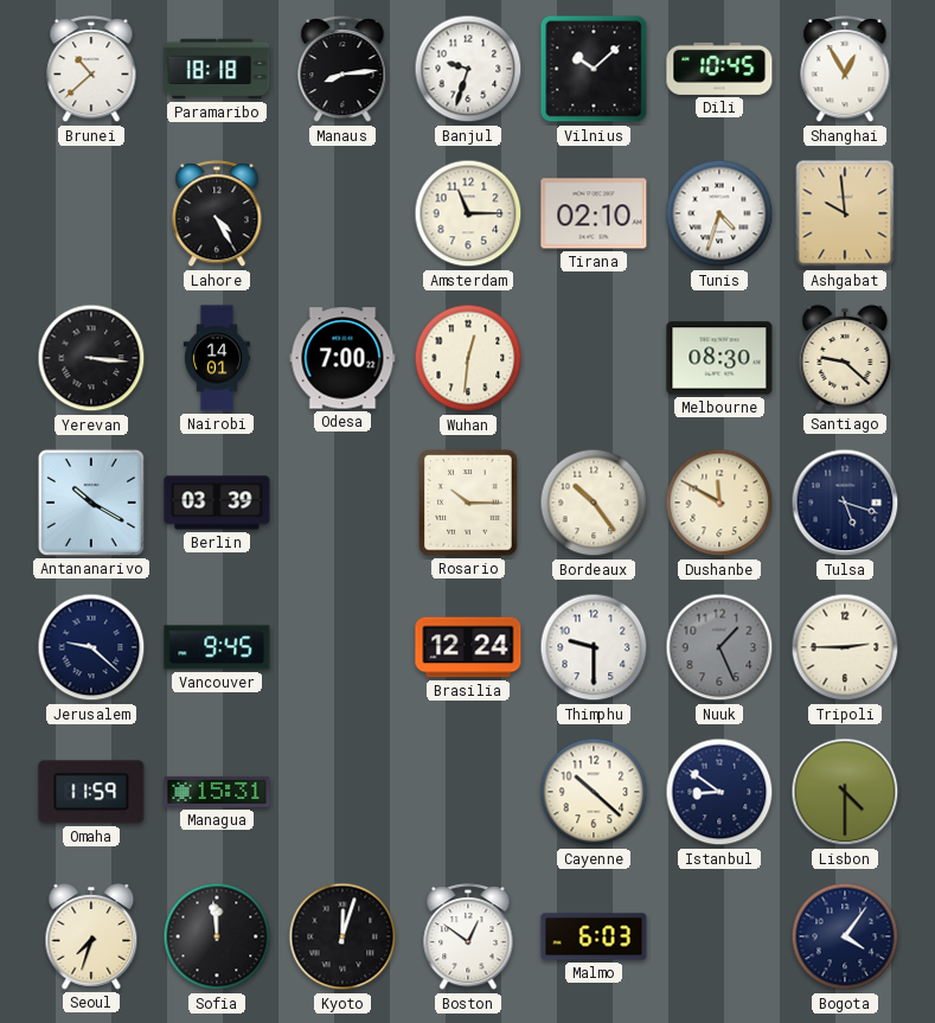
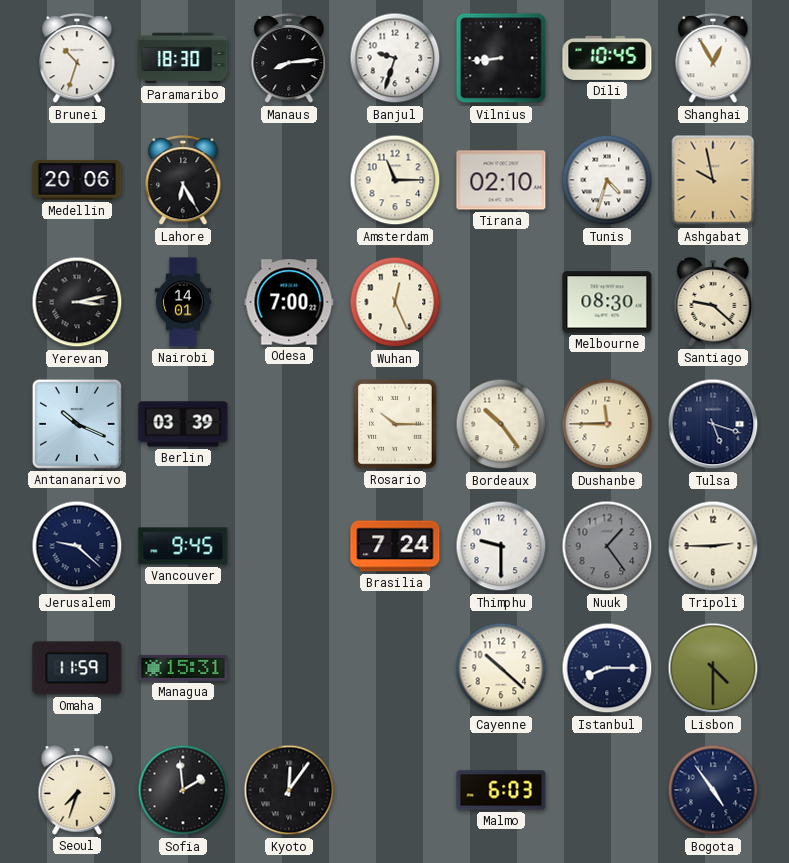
Brunei: 10:38 -> 10:33 (77, 59)
Paramaribo: 18:18 -> 18:30 (183, 58)
Vilnius: 10:08 -> 8:44 (501, 58)
Medellin: none -> 20:06 (77, 180)
Lahore: 4:25 -> 6:25 (183, 181)
Ashgabat: 9:59 -> 9:58 (713, 180)
Yerevan: 3:16 -> 3:13 (77, 302)
Wuhan: 12:31 -> 12:26 (395, 302)
Antananarivo: 10:20 -> 10:19 (77, 424)
Dushanbe: 11:50 -> 11:45 (607, 424)
Brasilia: 12:24 -> 7:24 (395, 546)
Nuuk: 1:26 -> 1:24 (607, 546)
Istanbul: 8:51 -> 8:15 (607, 668)
Sofia: 11:59 -> 1:59 (183, 790)
Kyoto: 12:03 -> 12:06 (289, 790)
Boston: 12:51 -> none (468, 938)
Bogota: 4:06 -> 4:54 (713, 790)
